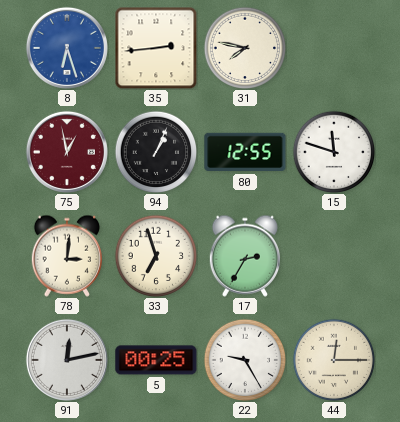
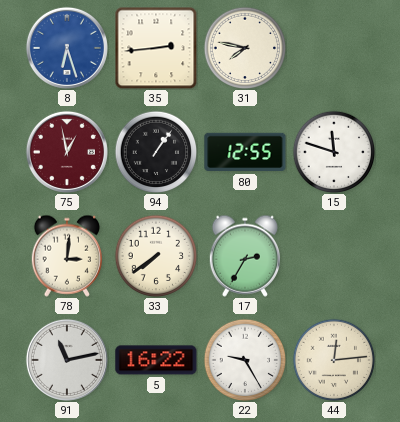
94: 1:04 -> 1:06 (156, 152)
33: 6:57 -> 7:39 (156, 256)
91: 12:13 -> 11:13 (67, 360)
5: 00:25 -> 16:22 (156, 360)
44: 12:15 -> 12:14 (334, 360)
